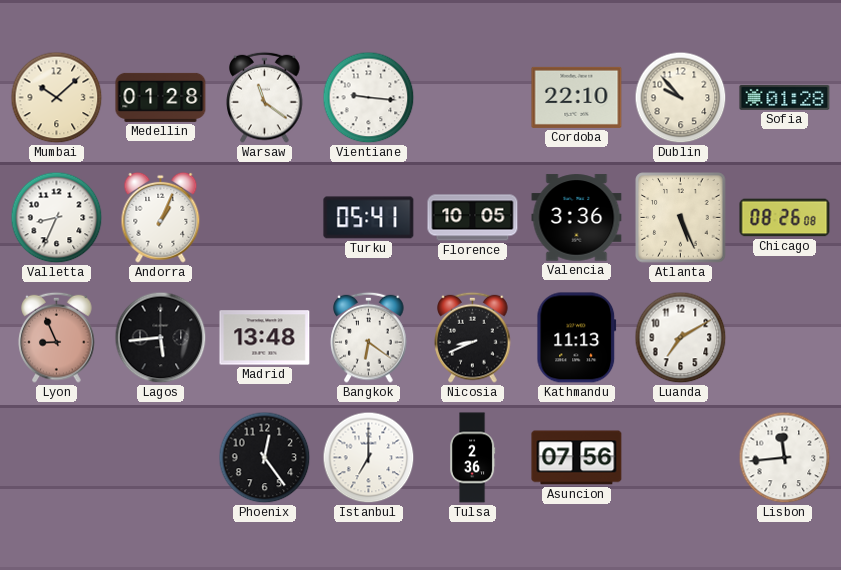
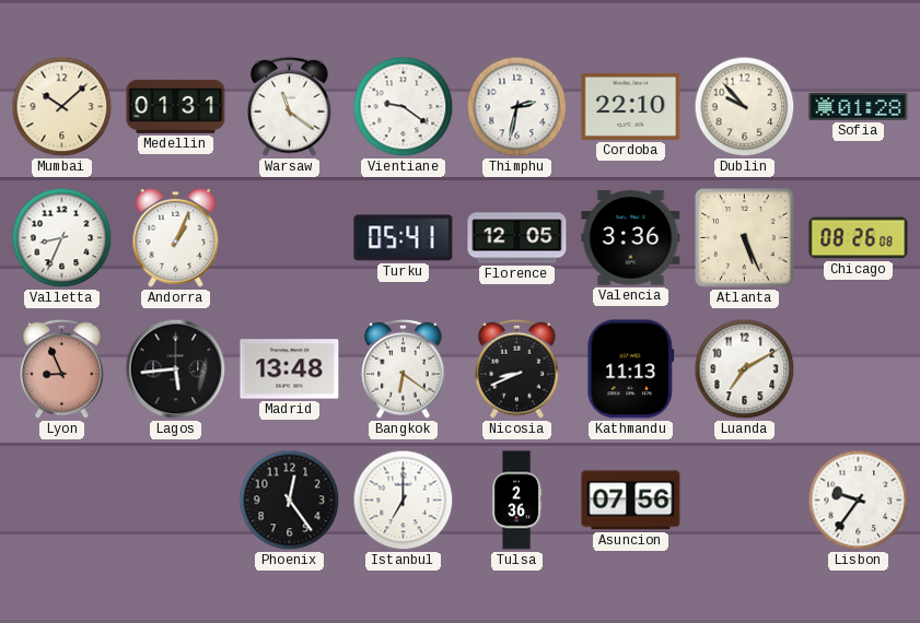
Medellin: 01:28 -> 01:31 (176, 106)
Vientiane: 9:16 -> 9:21 (404, 107)
Thimphu: none -> 2:32 (517, 107)
Florence: 10:05 -> 12:05 (517, 238)
Lisbon: 11:44 -> 9:36 (859, 501)
